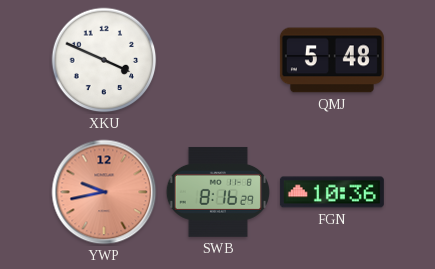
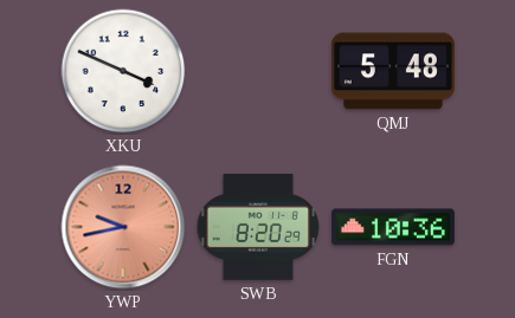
SWB: 8:16 -> 8:20 (257, 227)
